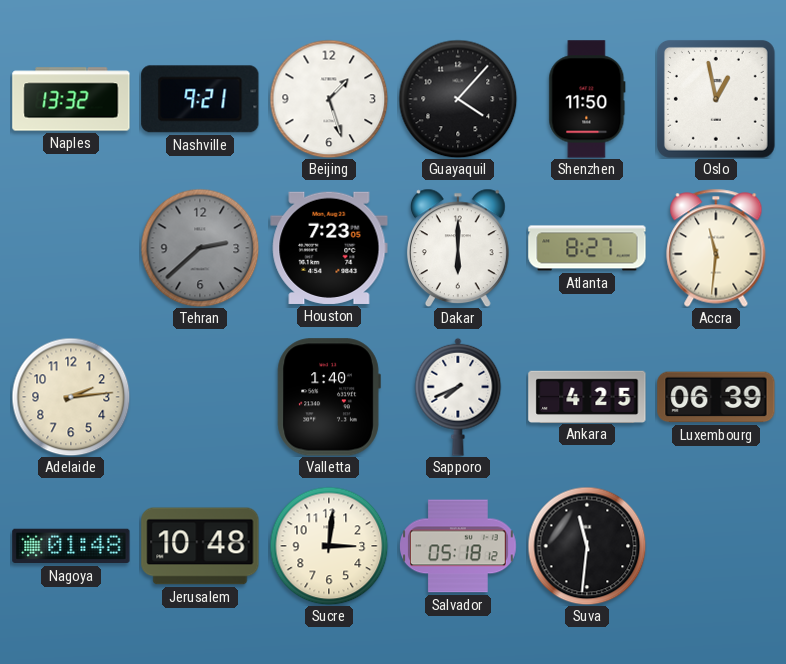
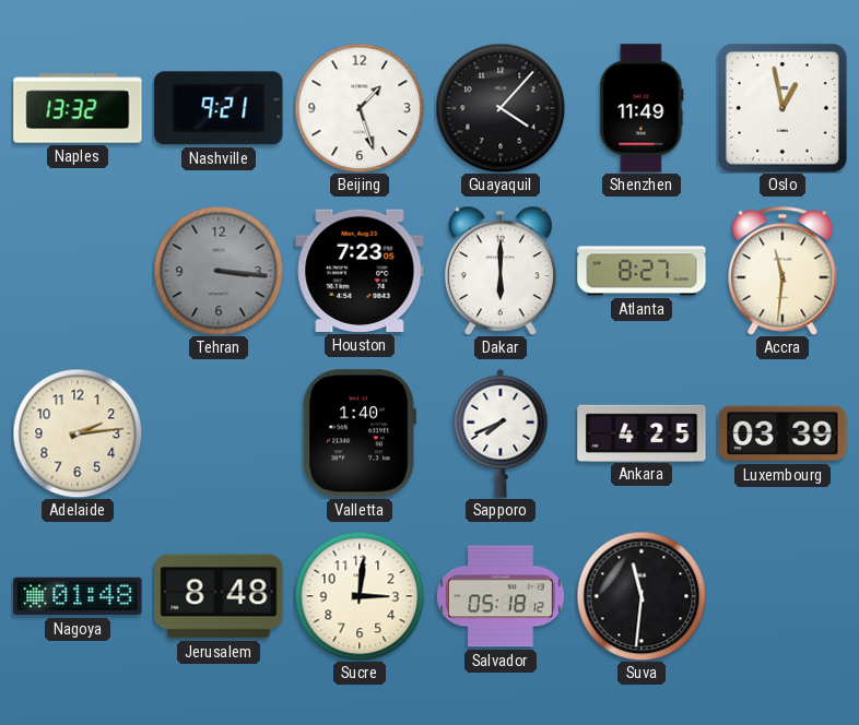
Shenzhen: 11:50 -> 11:49 (642, 108)
Tehran: 2:38 -> 3:16 (219, 271)
Luxembourg: 06:39 -> 03:39 (782, 433)
Jerusalem: 10:48 -> 8:48 (219, 596)
